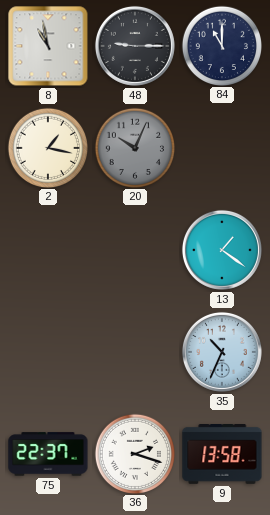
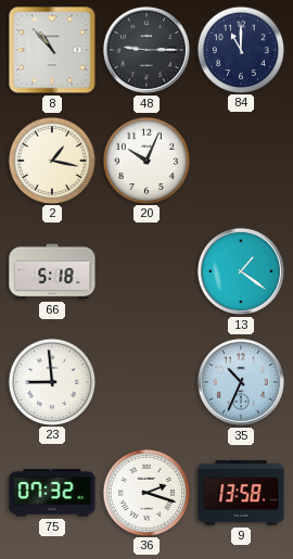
8: 10:58 -> 10:53 (52, 50)
20 dial: grey -> white (145, 160)
66: none -> 5:18 (52, 271)
23: none -> 8:59 (51, 381)
75: 22:37 -> 07:32 (52, 493)
